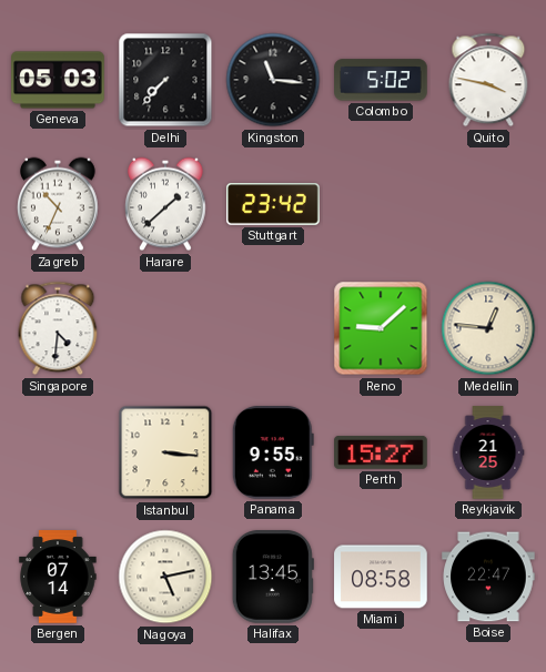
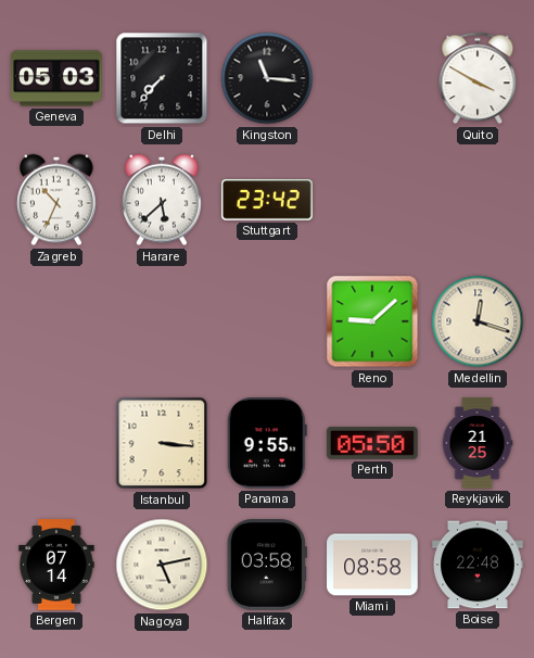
Colombo: 5:02 -> none (381, 80)
Quito: 3:47 -> 3:50 (478, 78)
Harare: 1:38 -> 5:38 (162, 200)
Singapore: 4:31 -> none (58, 328)
Medellin: 12:46 -> 12:18 (478, 321)
Perth: 15:27 -> 05:50 (372, 444)
Halifax: 13:45 -> 03:58 (267, 565)
Boise: 22:47 -> 22:48 (478, 565)
